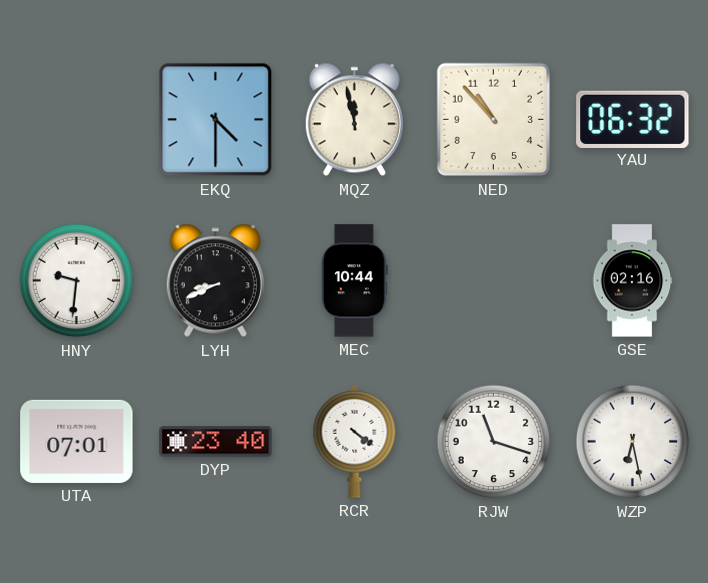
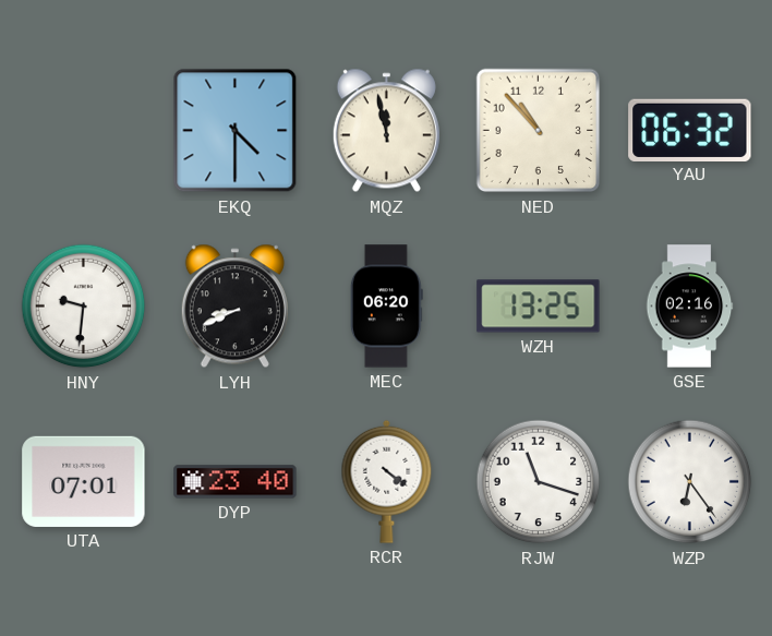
MEC: 10:44 -> 06:20 (386, 307)
WZH: none -> 13:25 (539, 307)
WZP: 6:28 -> 6:24 (690, 482)
